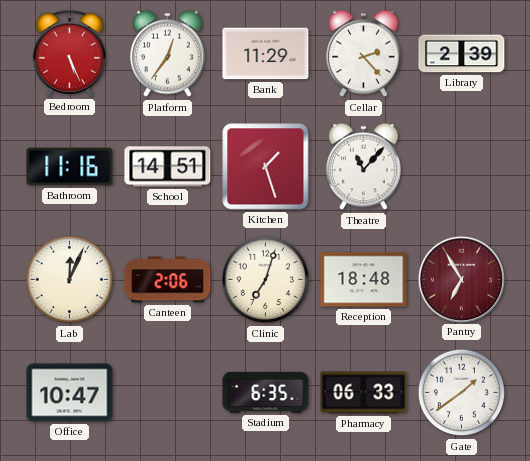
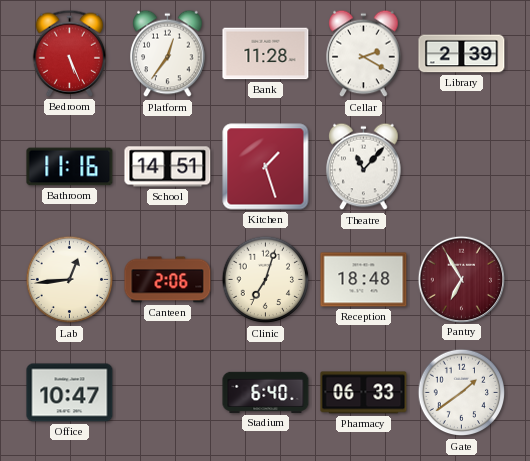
Bank: 11:29 -> 11:28 (266, 54)
Cellar: 2:23 -> 2:20 (364, 54)
Lab: 12:04 -> 12:44 (70, 280)
Stadium: 6:35 -> 6:40 (266, 392)
